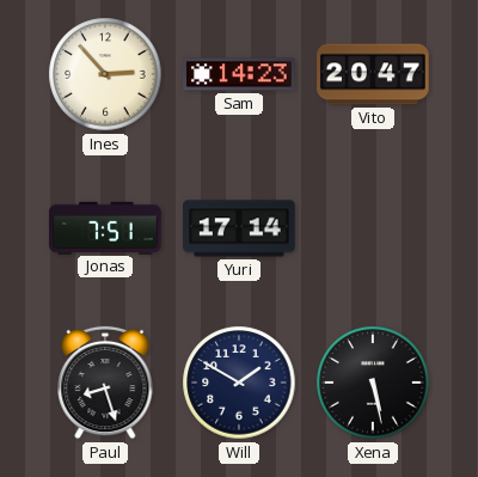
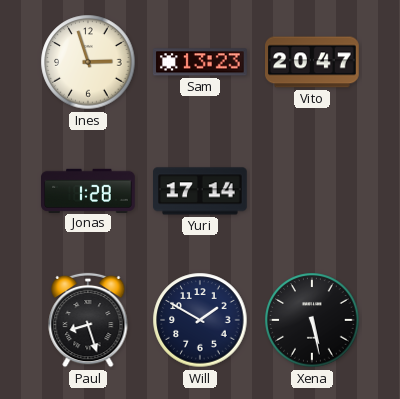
Ines: 2:53 -> 2:57 (88, 62)
Sam: 14:23 -> 13:23 (201, 62)
Jonas: 7:51 -> 1:28 (88, 190)
